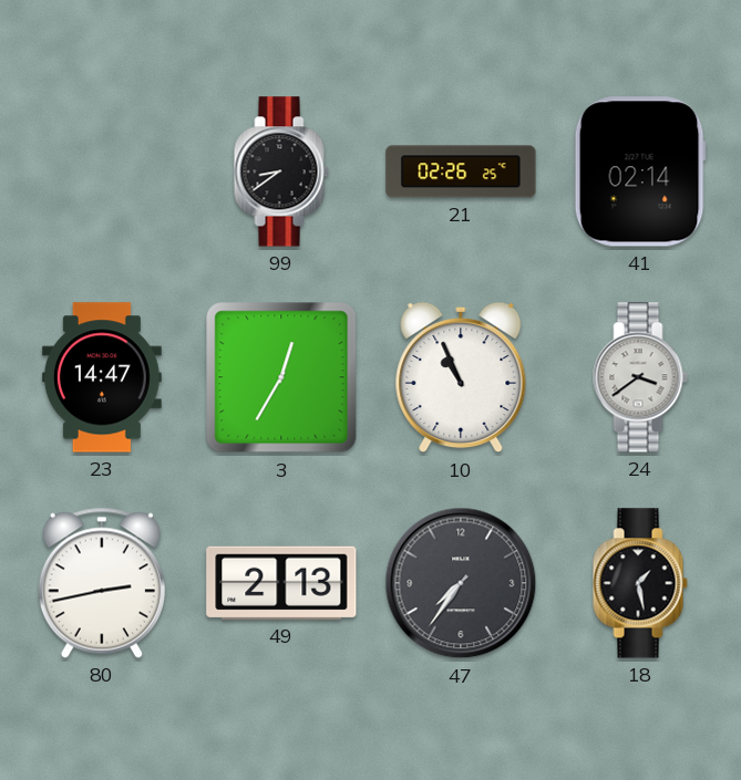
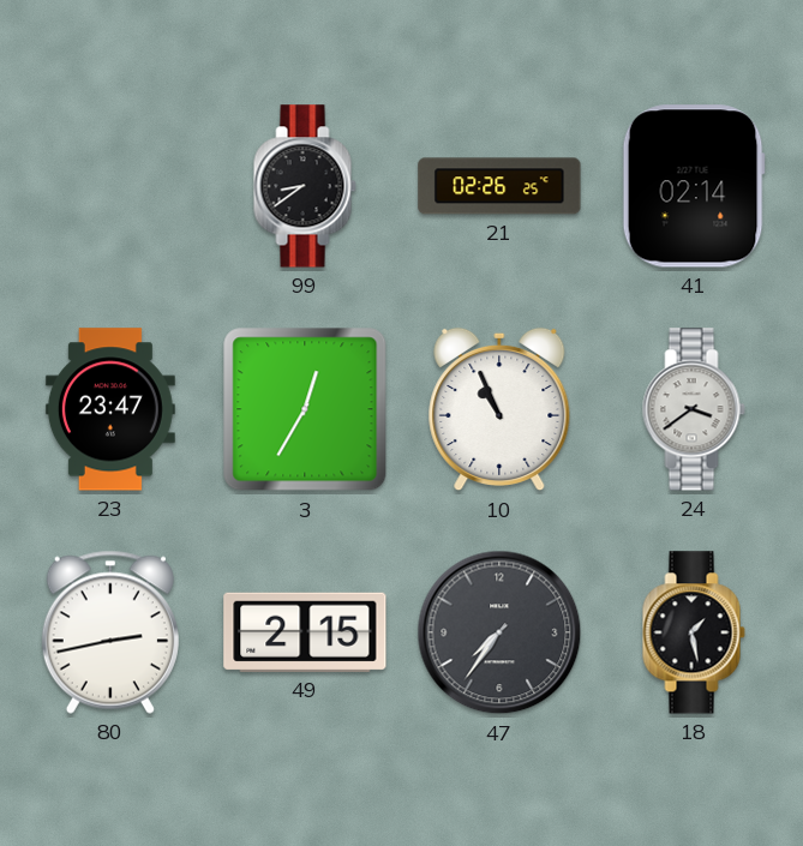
23: 14:47 -> 23:47 (110, 409)
49: 2:13 -> 2:15 (305, 632)
